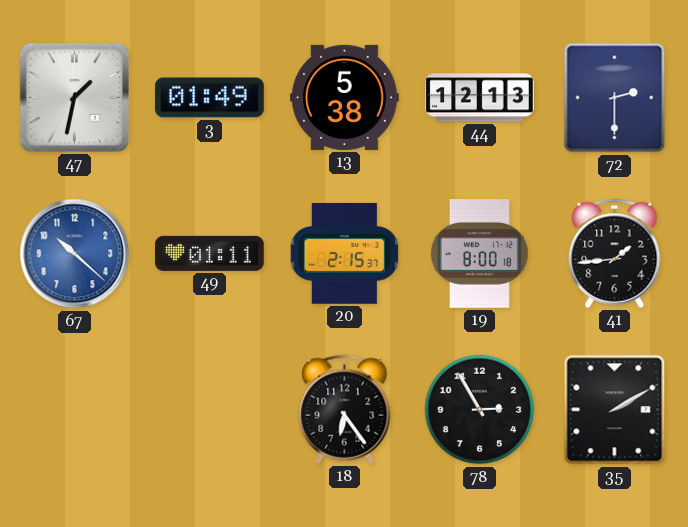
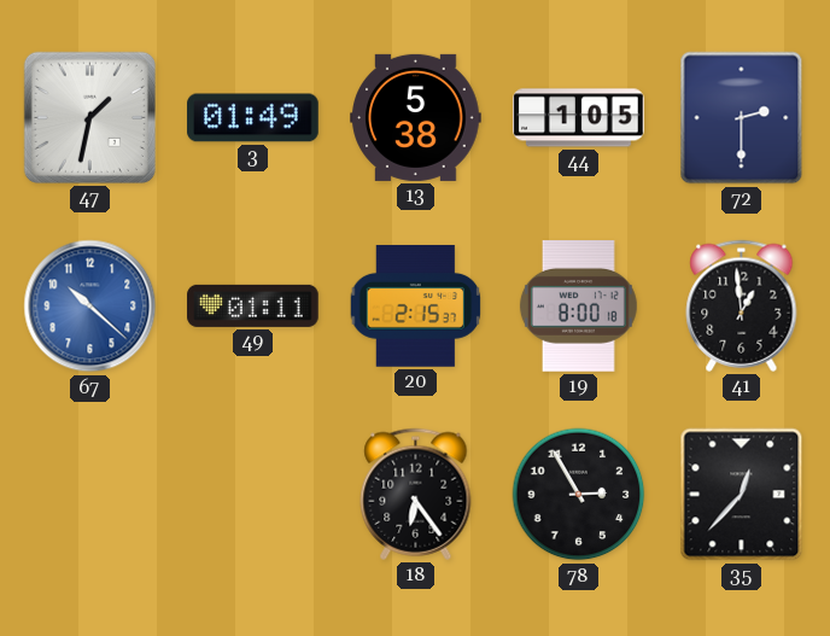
44: 12:13 -> 1:05 (579, 118)
41: 1:44 -> 12:59 (742, 305)
35: 2:10 -> 12:37 (742, 495)
